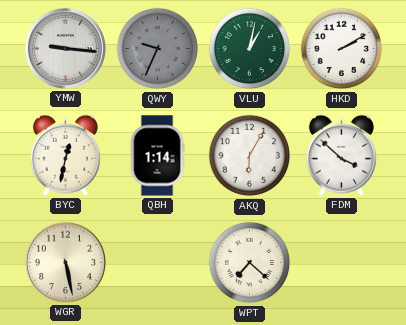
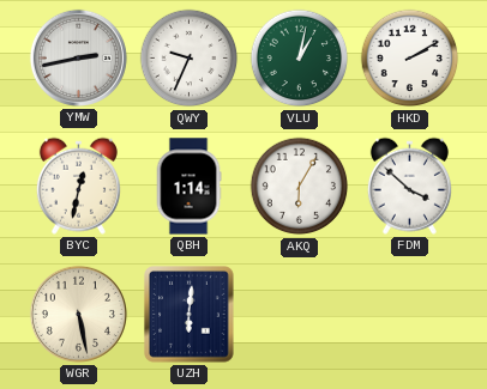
YMW: 9:16 -> 2:43 (78, 57)
QWY dial: grey -> white (190, 59)
UZH: none -> 6:01 (190, 315)
WPT: 7:22 -> none (250, 263)
